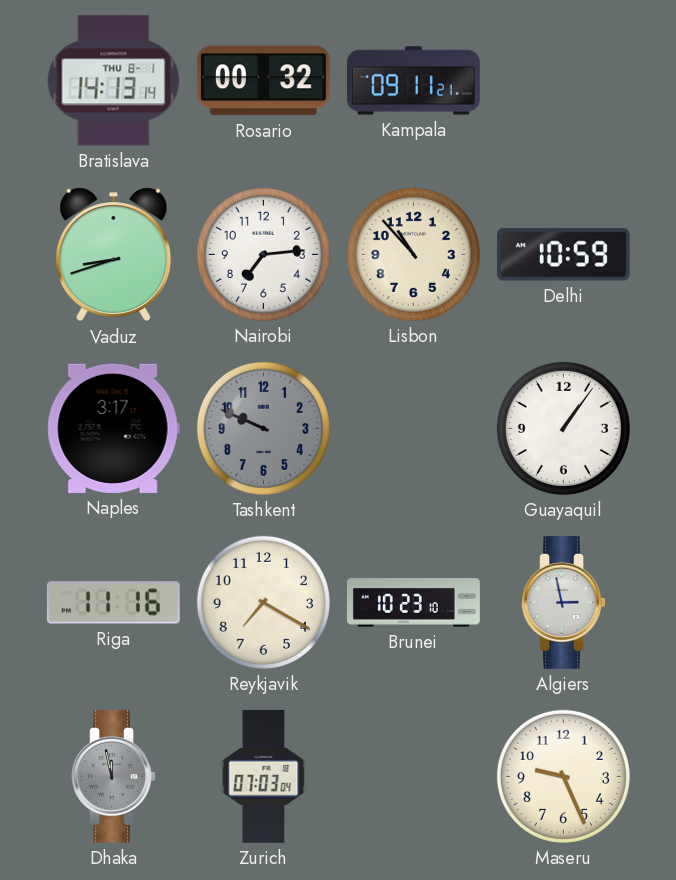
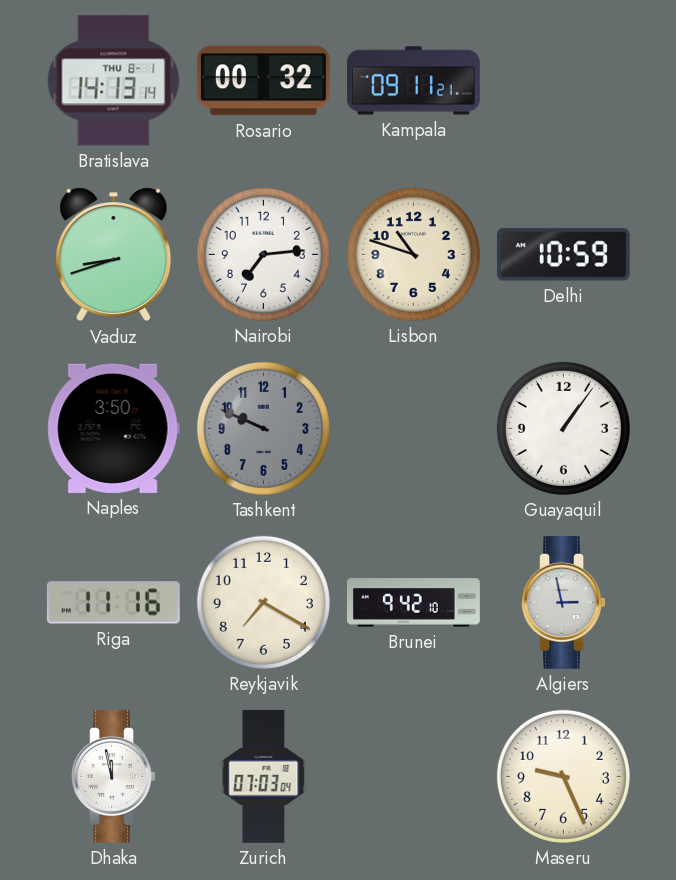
Lisbon: 10:53 -> 10:48 (413, 254)
Naples: 3:17 -> 3:50 (113, 428)
Brunei: 10:23 -> 9:42 (413, 603)
Dhaka dial: grey -> white (113, 776)
